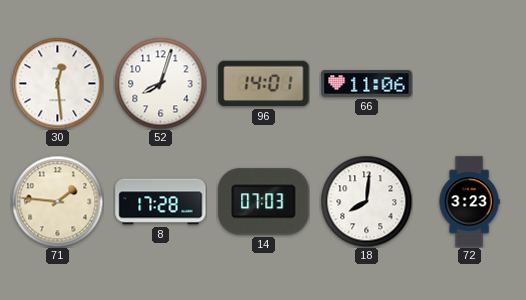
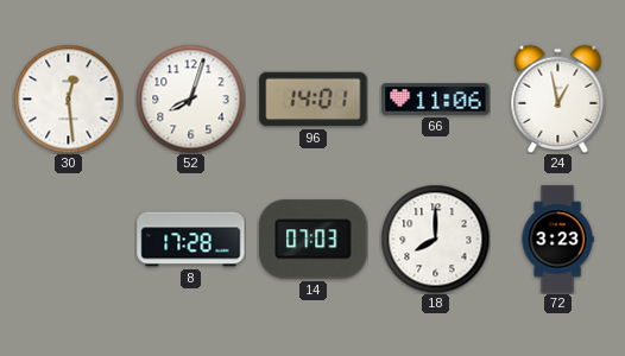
24: none -> 12:58 (558, 98)
71: 1:46 -> none (57, 201)
18: 8:01 -> 8:00 (435, 239)
